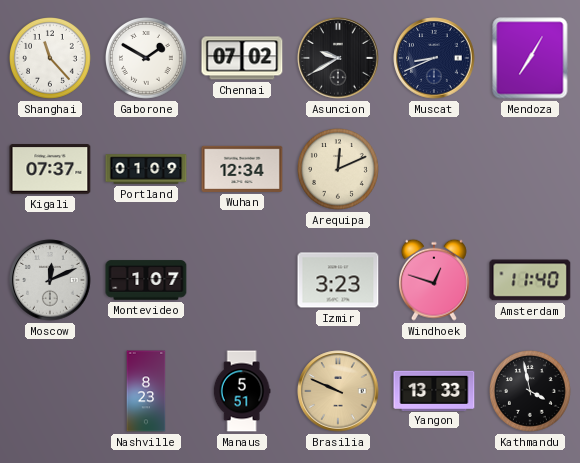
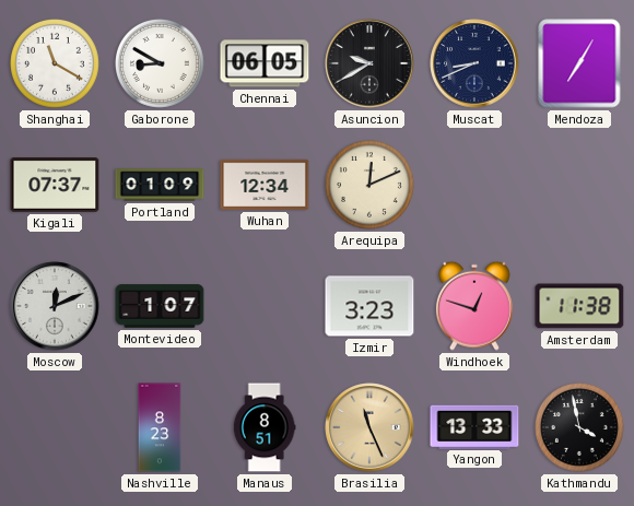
Shanghai: 11:23 -> 11:20 (56, 64)
Gaborone: 1:50 -> 8:50 (161, 64)
Chennai: 07:02 -> 06:05 (265, 63)
Amsterdam: 11:40 -> 11:38 (579, 306)
Manaus: 5:51 -> 8:51 (265, 427)
Brasilia: 9:49 -> 11:26 (369, 427)
